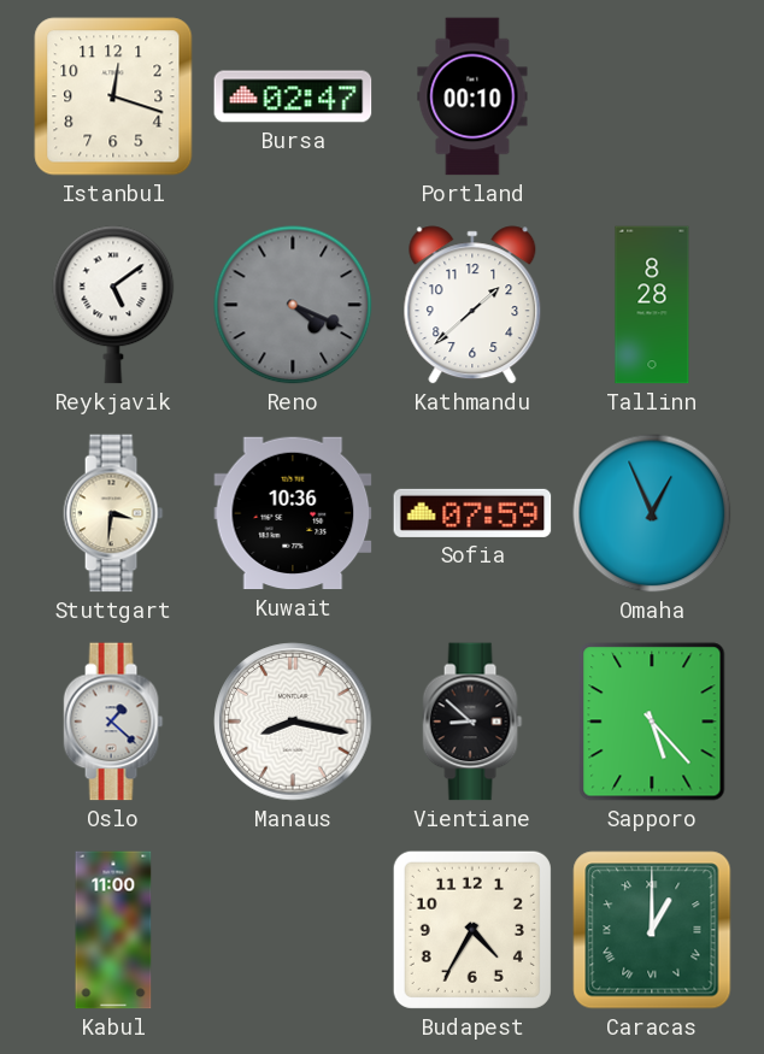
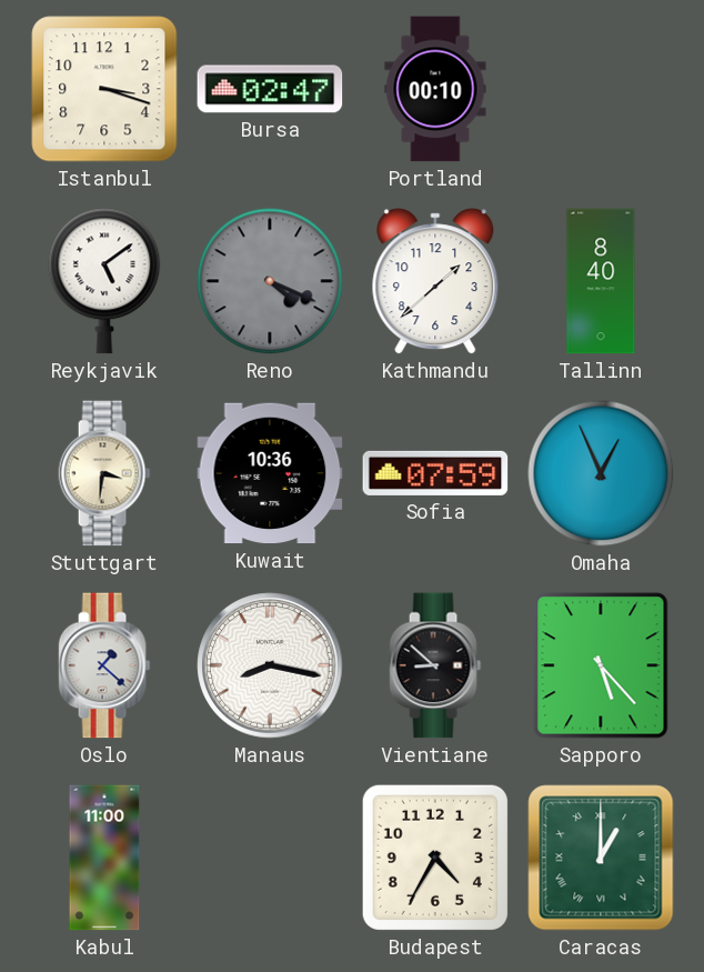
Istanbul: 12:18 -> 3:18 (104, 89)
Tallinn: 8:28 -> 8:40 (601, 281)
